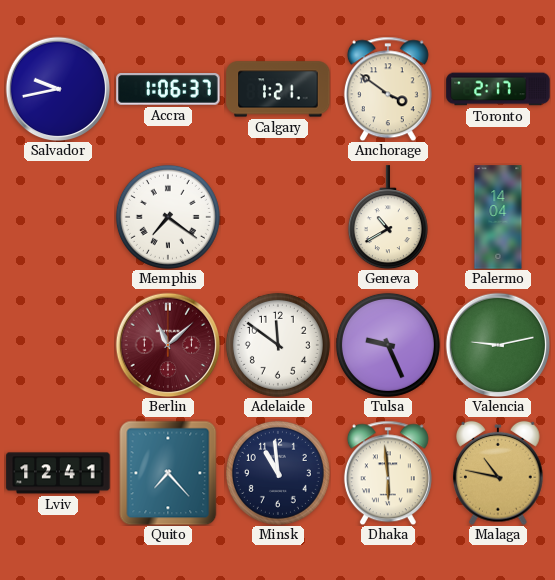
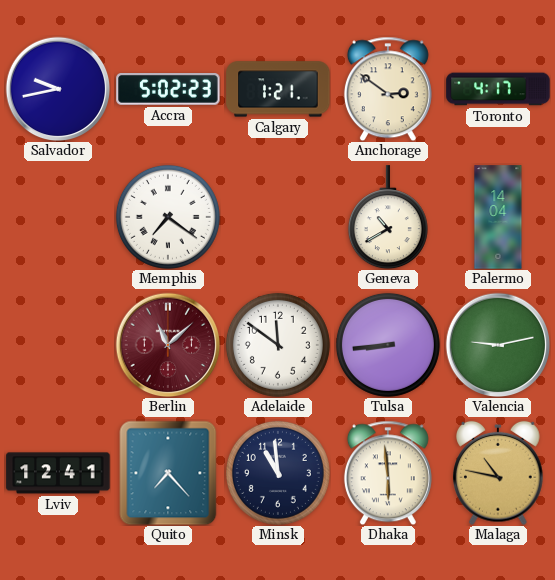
Accra: 1:06 -> 5:02 (168, 90)
Anchorage: 3:51 -> 2:51 (388, 89)
Toronto: 2:17 -> 4:17 (498, 89)
Tulsa: 9:26 -> 8:44 (388, 345)
